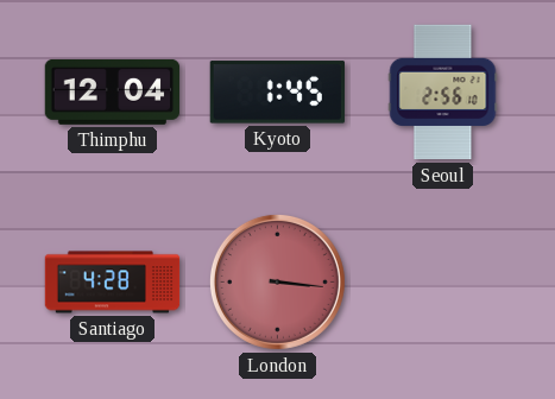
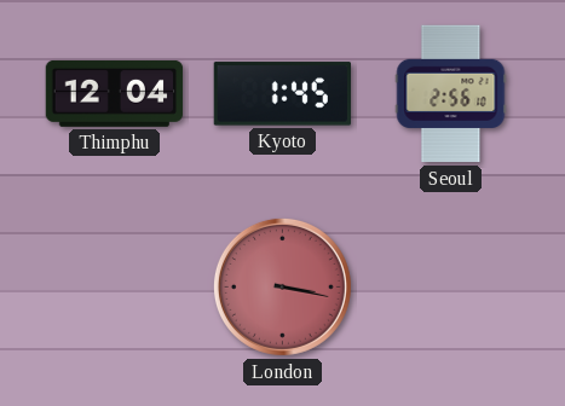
Santiago: 4:28 -> none (113, 283)
London: 3:16 -> 3:17 (282, 286)
